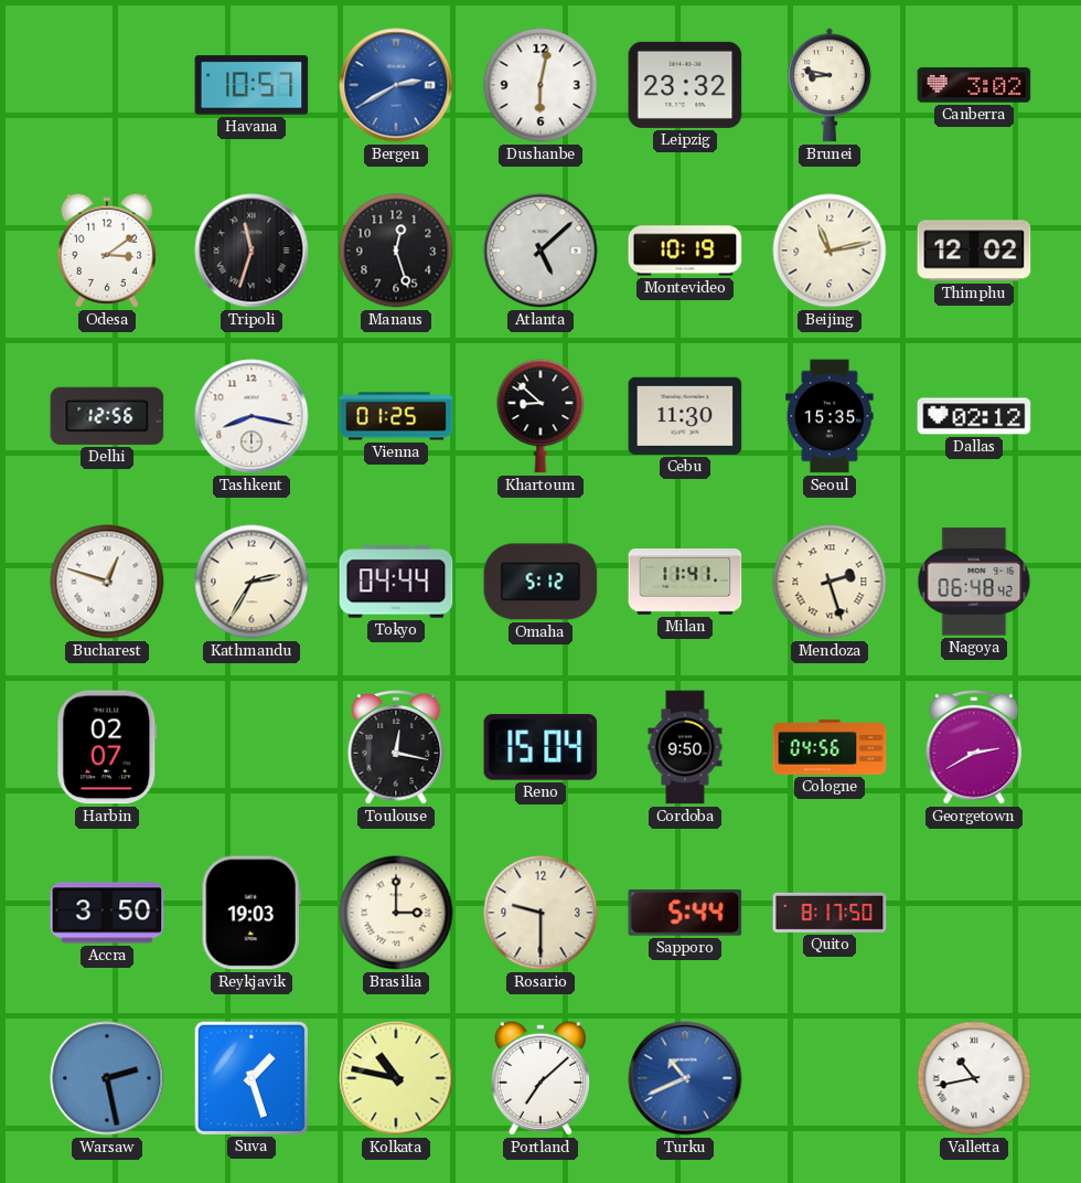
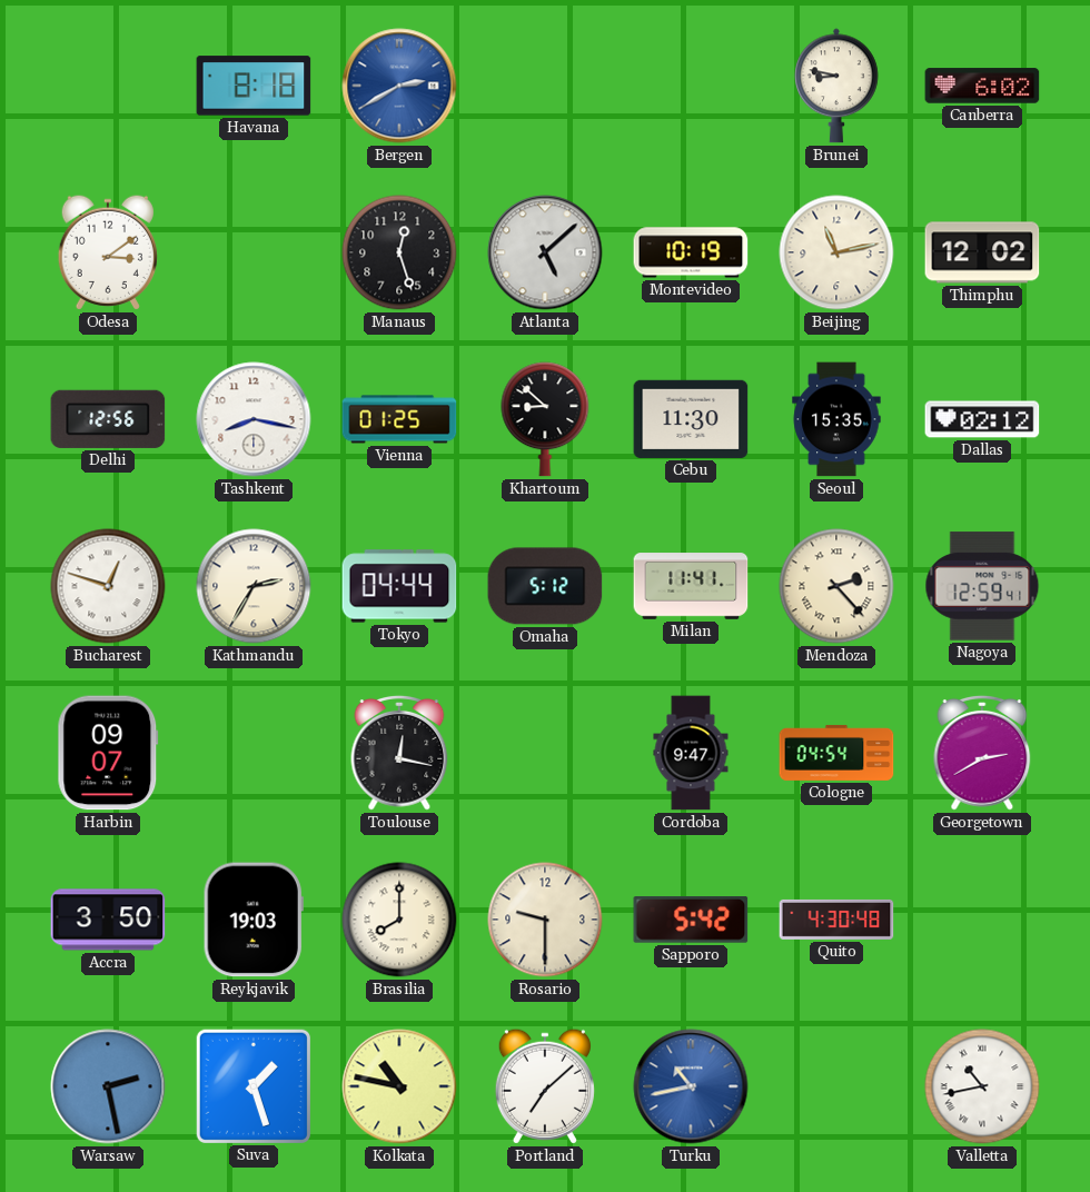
Havana: 10:57 -> 8:18 (254, 86)
Dushanbe: 6:02 -> none (540, 85)
Leipzig: 23:32 -> none (685, 85)
Canberra: 3:02 -> 6:02 (982, 86)
Tripoli: 11:33 -> none (251, 251)
Mendoza: 2:27 -> 2:23 (836, 586)
Nagoya: 06:48 -> 12:59 (982, 586)
Harbin: 02:07 -> 09:07 (108, 753)
Reno: 15:04 -> none (540, 747)
Cordoba: 9:50 -> 9:47 (691, 753)
Cologne: 04:56 -> 04:54 (836, 753)
Brasilia: 3:00 -> 8:00 (399, 920)
Sapporo: 5:44 -> 5:42 (691, 921)
Quito: 8:17 -> 4:30 (836, 920)
Turku: 10:41 -> 10:43 (691, 1086)
